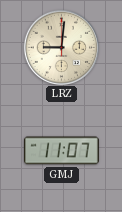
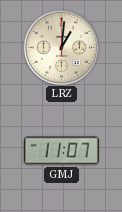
LRZ: 9:01 -> 1:01 (61, 47)
